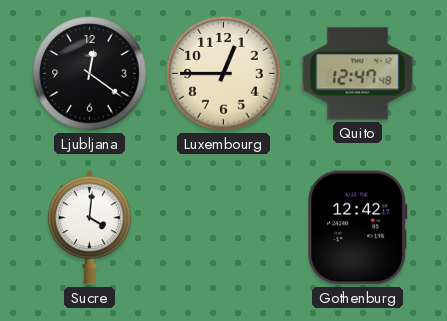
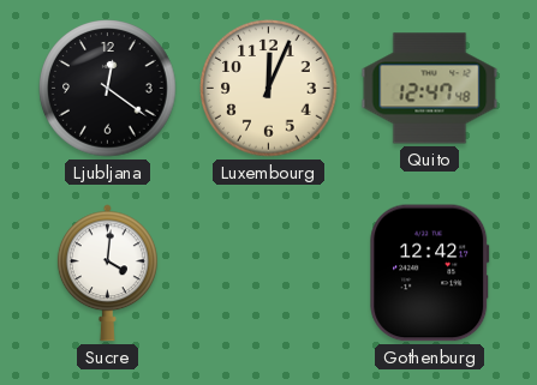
Luxembourg: 12:45 -> 12:04 (269, 89)
